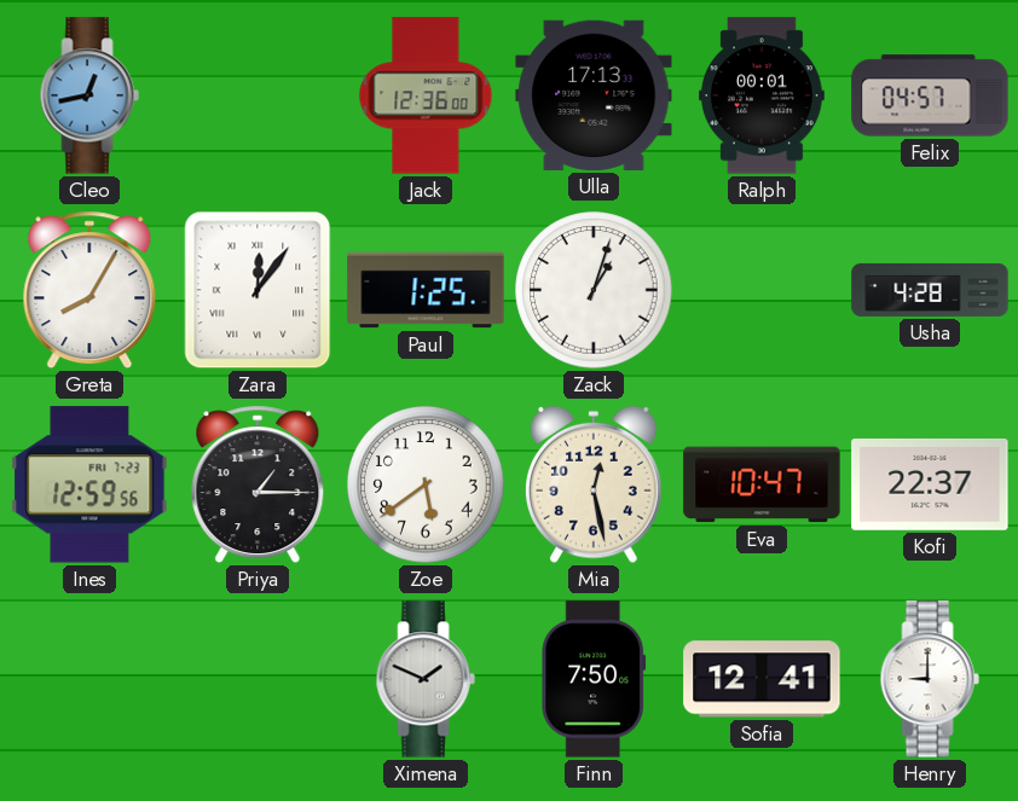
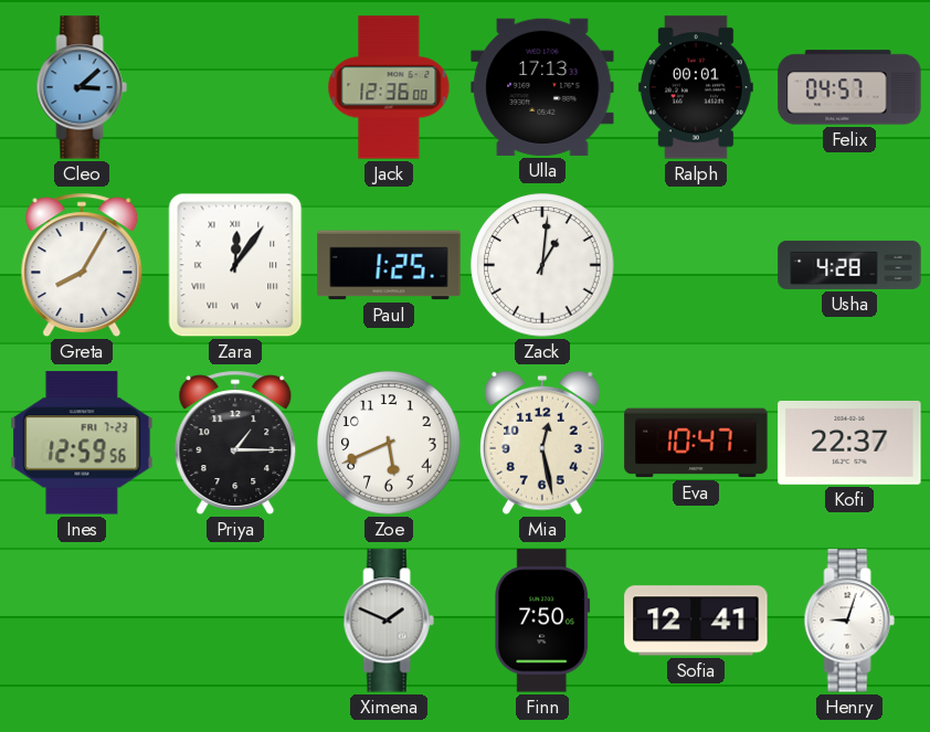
Cleo: 12:43 -> 3:08 (82, 87)
Zack: 1:03 -> 1:01 (542, 265)
Zoe: 5:39 -> 5:41 (389, 443)
Henry: 9:00 -> 9:03 (849, 620)
